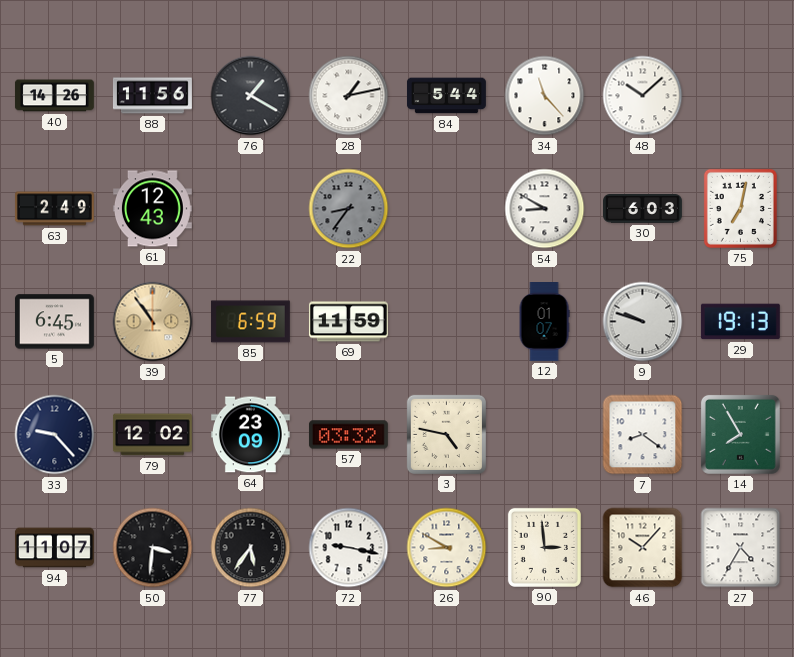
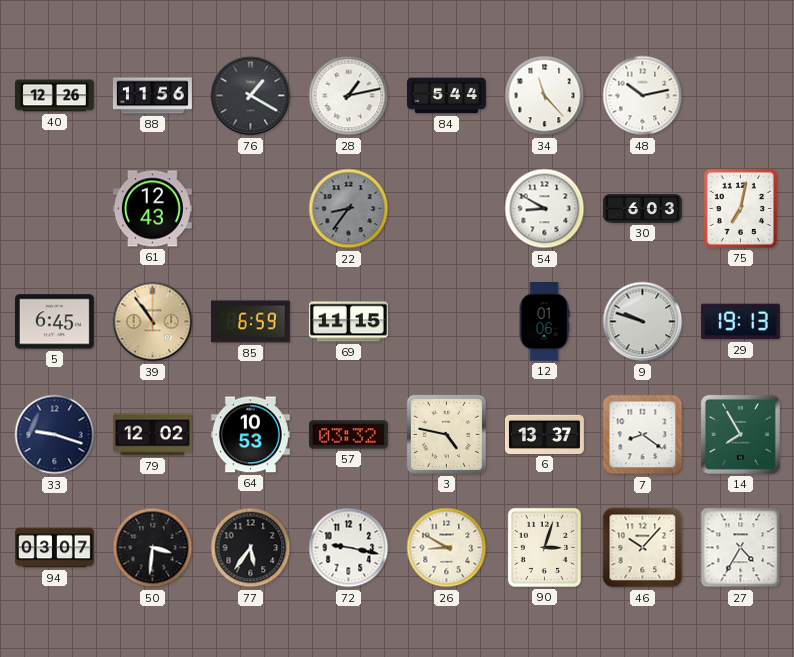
40: 14:26 -> 12:26 (54, 96)
48: 10:08 -> 10:13 (643, 96)
63: 2:49 -> none (54, 209)
69: 11:59 -> 11:15 (348, 322)
12: 01:07 -> 01:06 (544, 322)
33: 9:23 -> 9:18 (55, 435)
64: 23:09 -> 10:53 (250, 435)
6: none -> 13:37 (544, 434)
94: 11:07 -> 03:07 (54, 548)
90: 2:59 -> 3:03 (544, 547)
